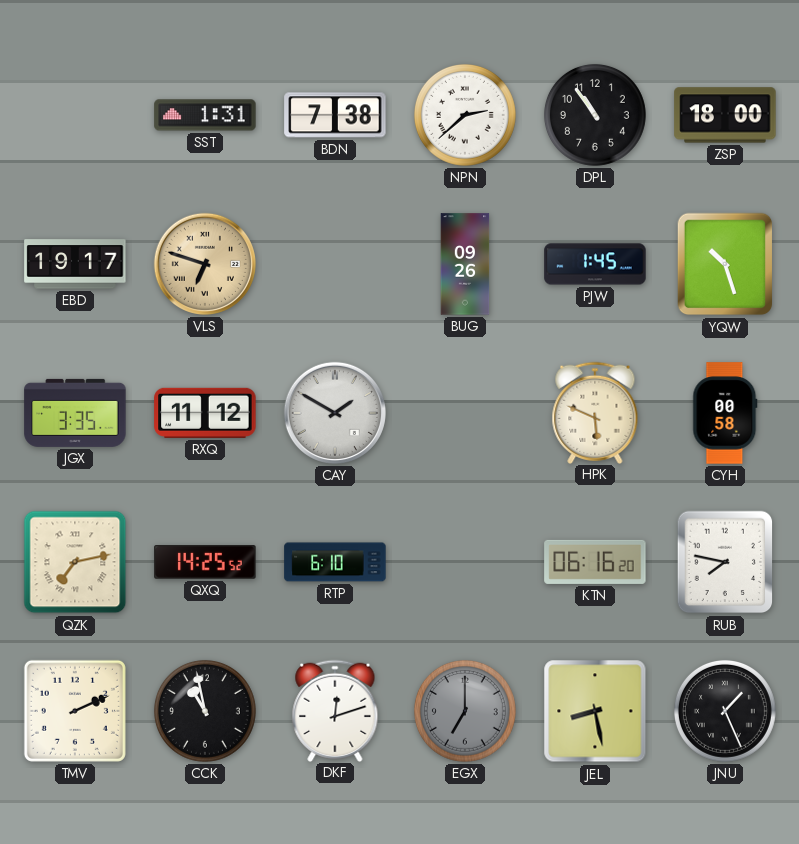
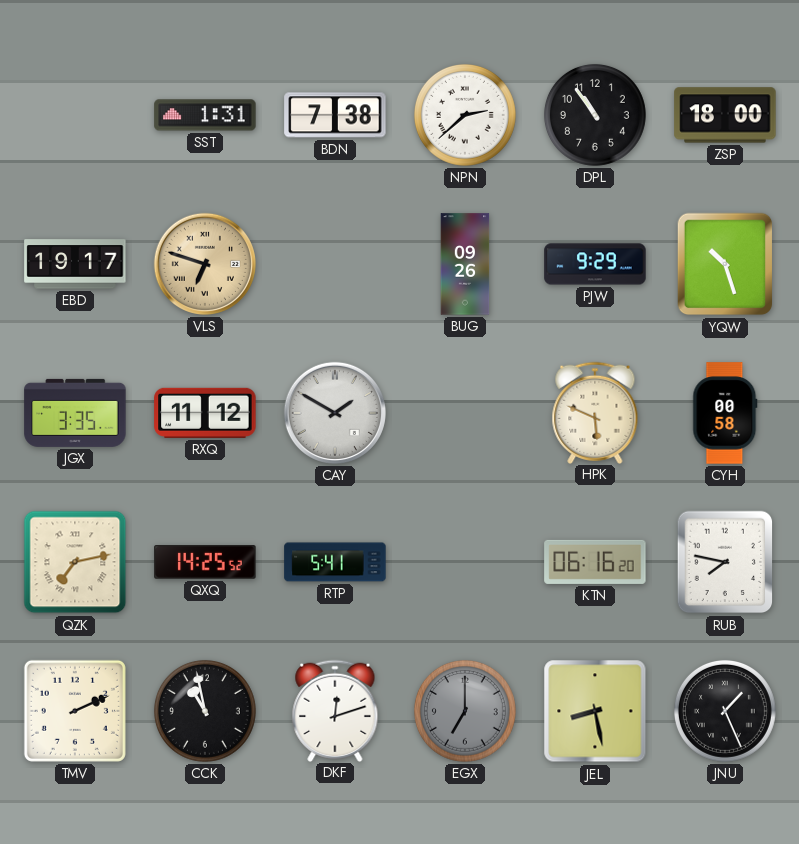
PJW: 1:45 -> 9:29 (595, 264)
RTP: 6:10 -> 5:41 (335, 562)
